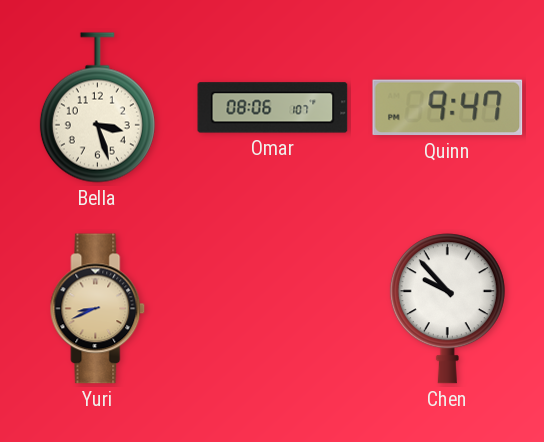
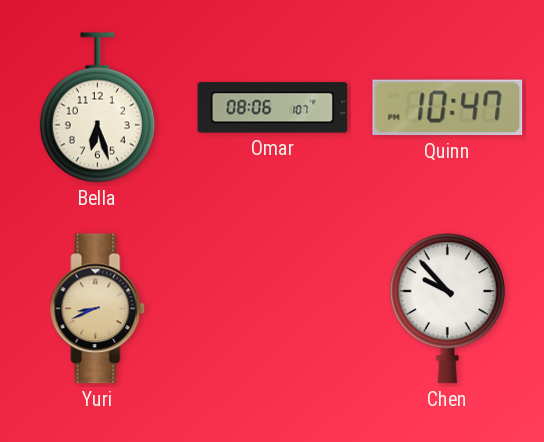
Bella: 3:27 -> 6:27 (97, 108)
Quinn: 9:47 -> 10:47 (448, 108)
